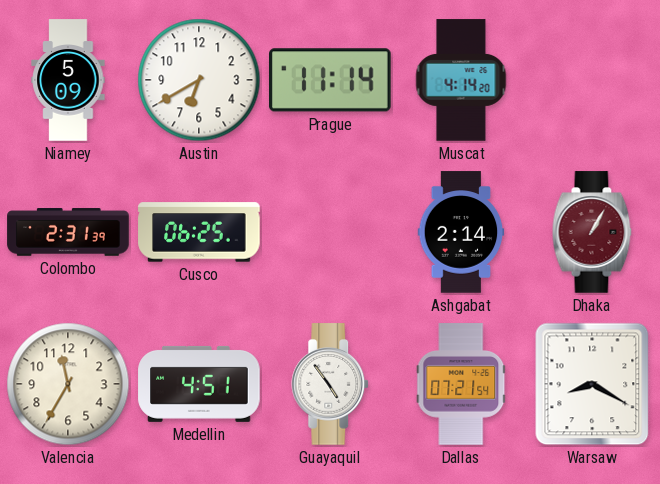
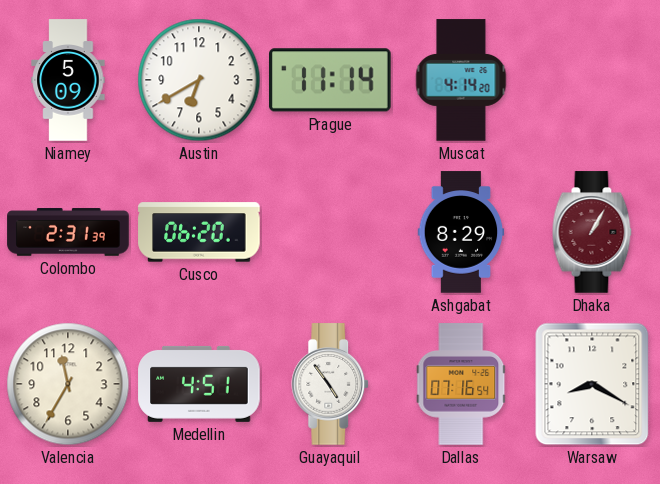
Cusco: 06:25 -> 06:20 (199, 232)
Ashgabat: 2:14 -> 8:29 (461, 232)
Dallas: 07:21 -> 07:16 (461, 384)
